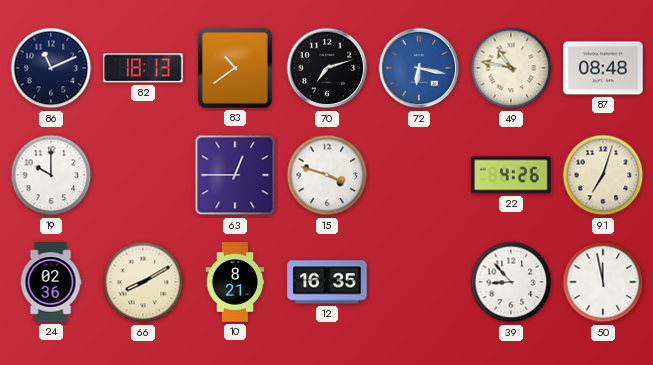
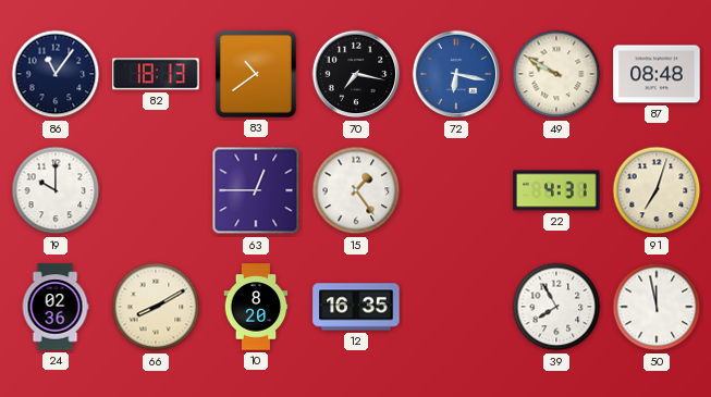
86: 11:11 -> 11:06 (56, 74)
70: 7:12 -> 7:17 (356, 74)
49: 10:47 -> 9:50 (556, 74)
15: 3:48 -> 1:24 (356, 190)
22: 4:26 -> 4:31 (556, 190)
10: 8:21 -> 8:20 (256, 307)
39: 8:53 -> 7:55 (556, 307)
